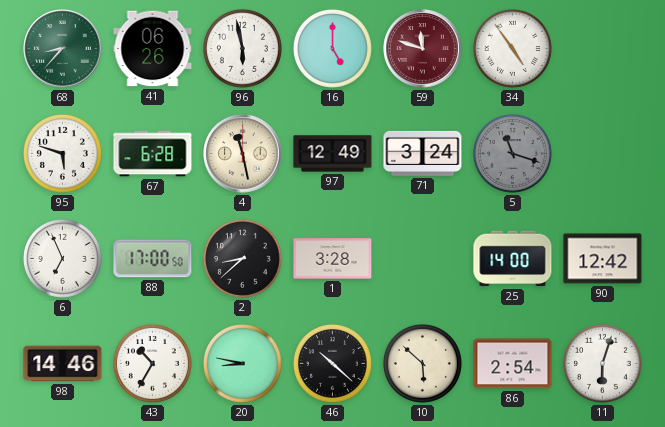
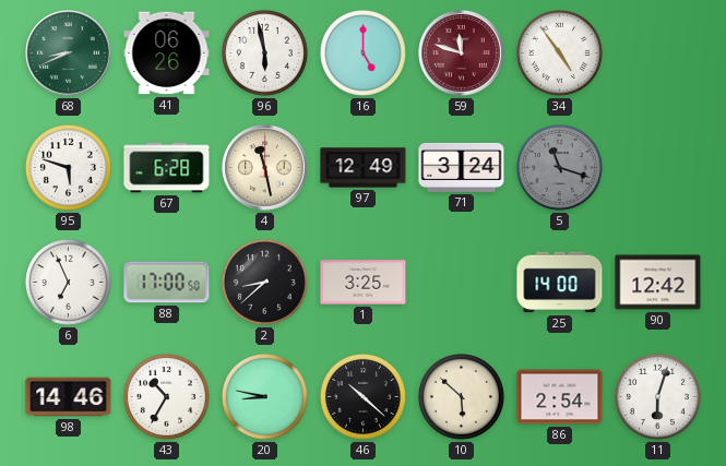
68: 8:37 -> 8:41 (69, 53)
1: 3:28 -> 3:25 (364, 283)
